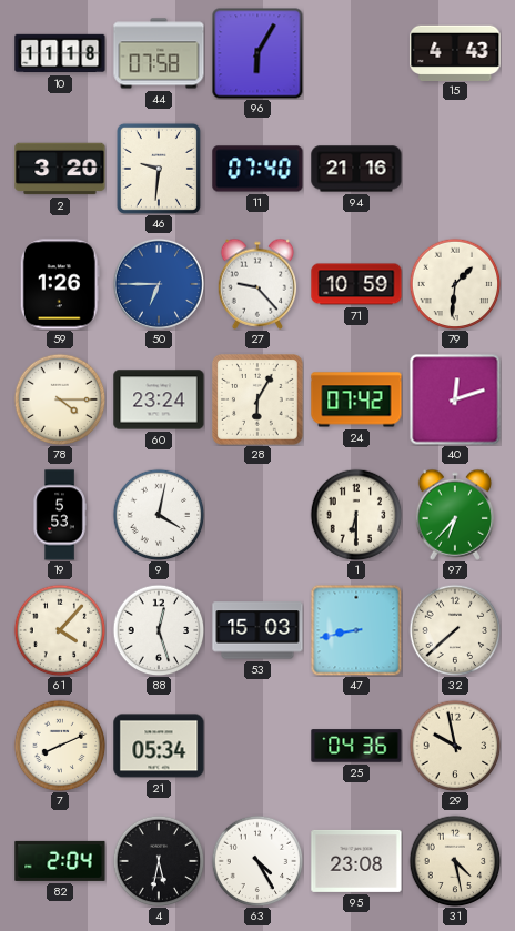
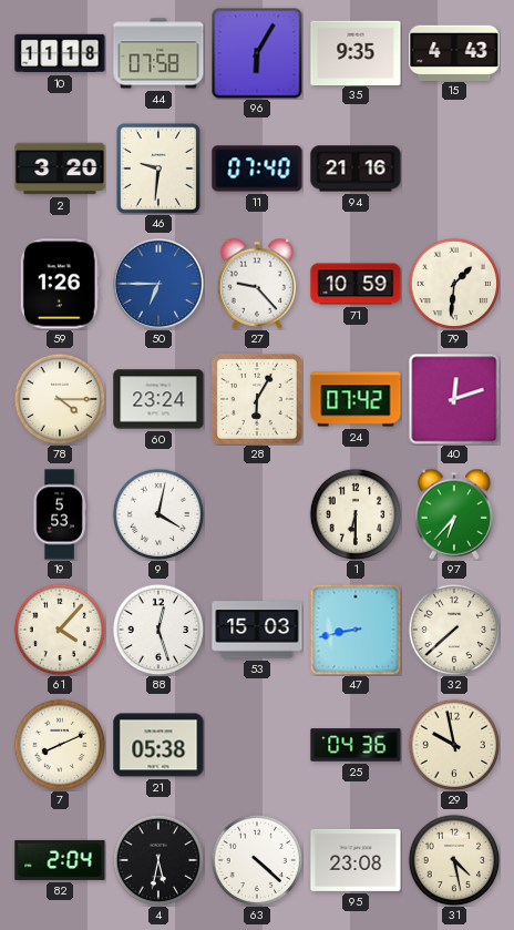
35: none -> 9:35 (356, 52)
21: 05:34 -> 05:38 (158, 745)
63: 4:25 -> 4:22 (257, 860)
